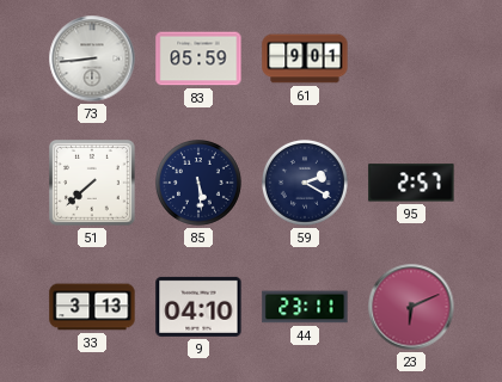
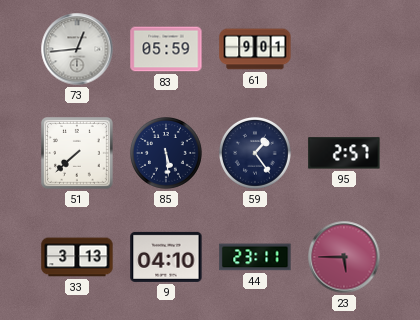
73: 8:44 -> 12:44 (77, 49)
59: 2:20 -> 1:24 (255, 153)
23: 6:11 -> 5:45 (344, 257)
